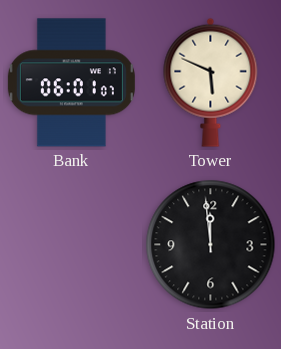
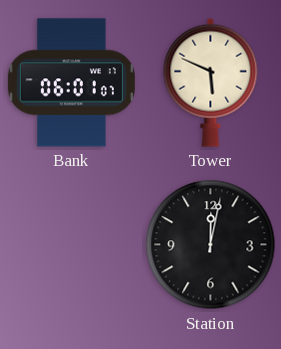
Station: 11:59 -> 12:02 (211, 245)
